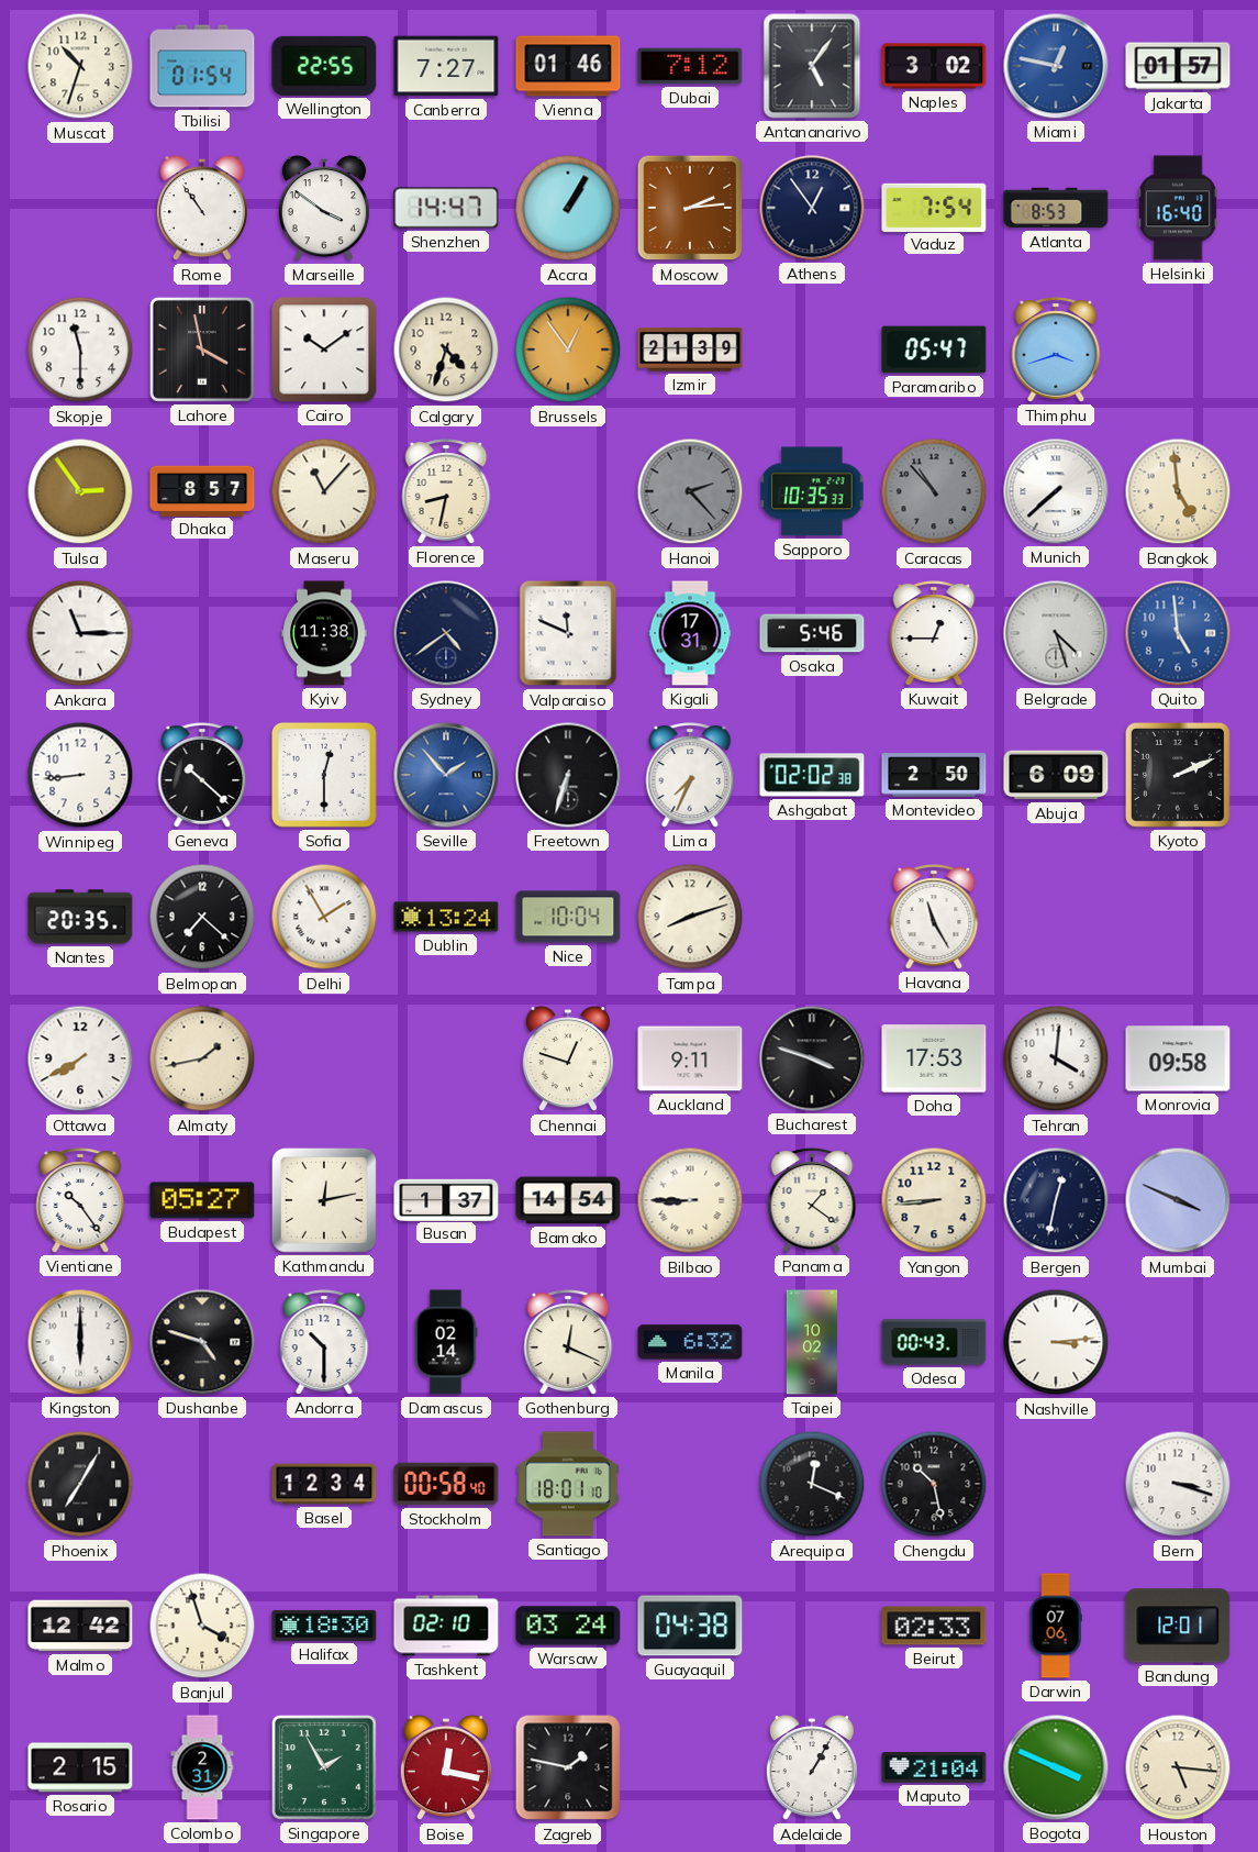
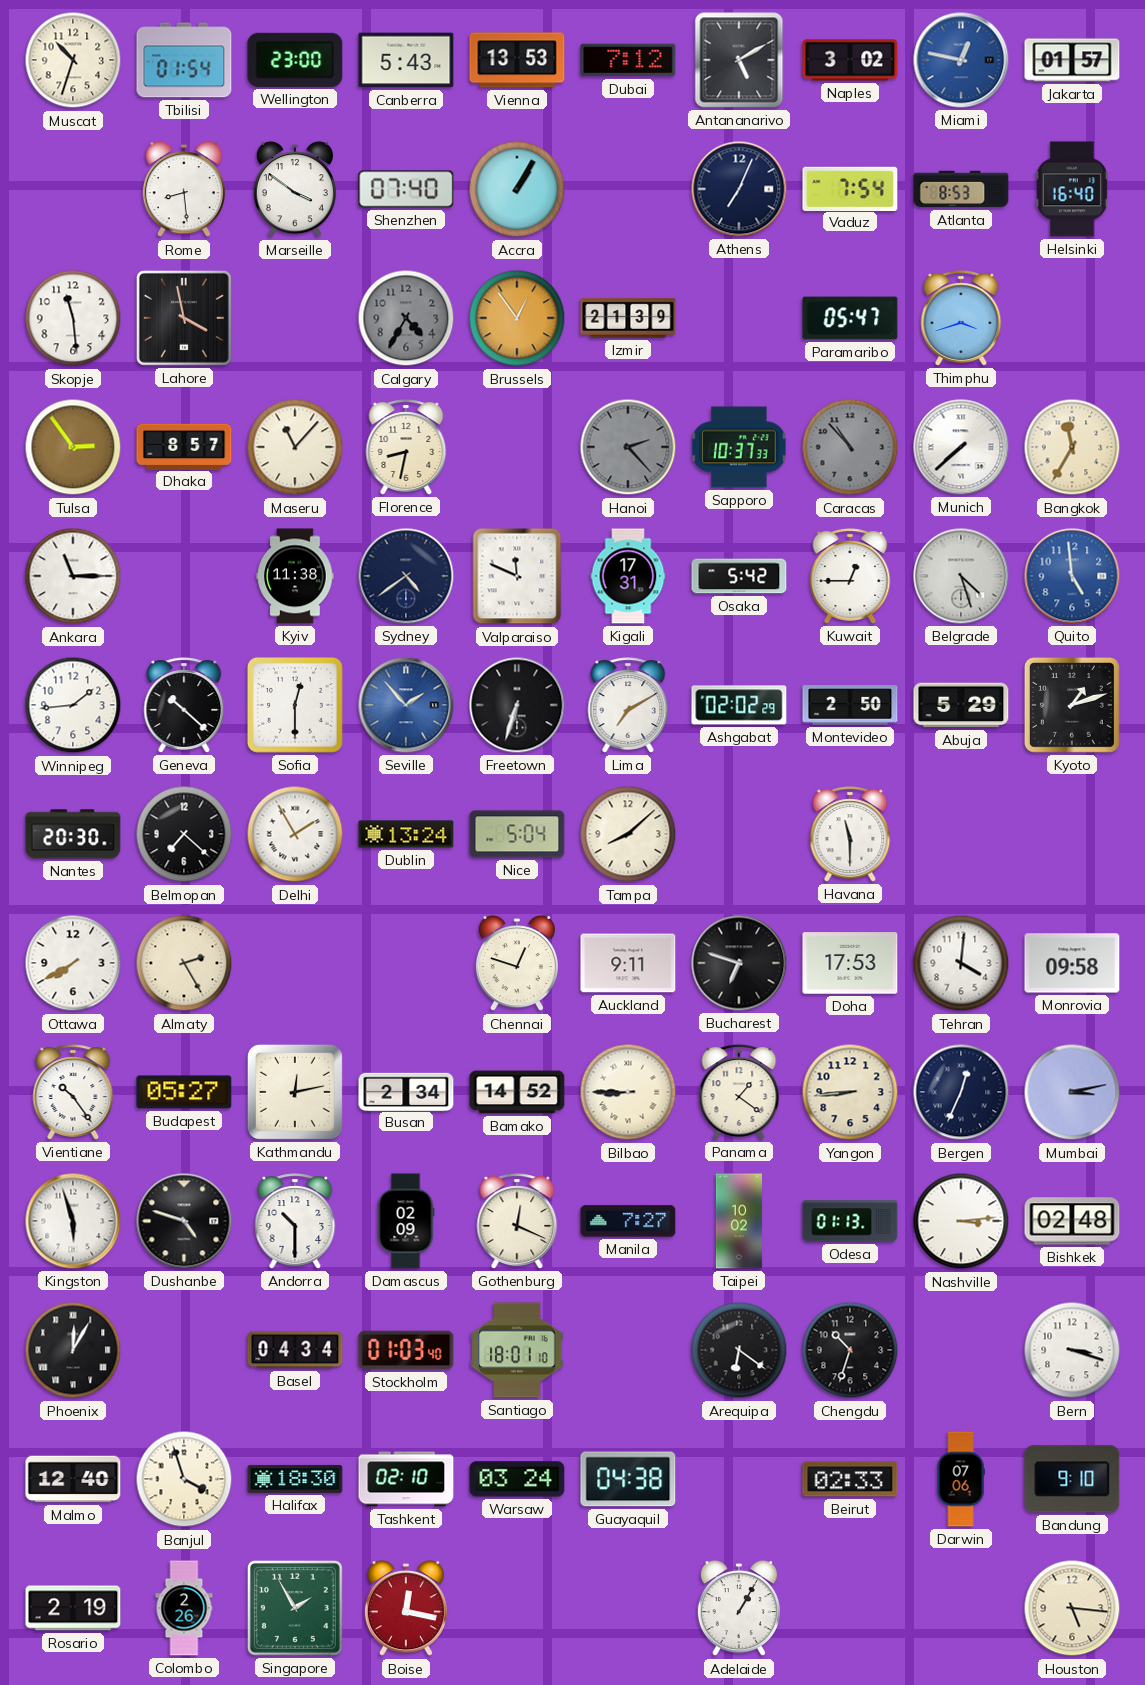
Wellington: 22:55 -> 23:00 (295, 60)
Canberra: 7:27 -> 5:43 (406, 60)
Vienna: 01:46 -> 13:53 (517, 60)
Antananarivo: 5:06 -> 5:10 (739, 60)
Rome: 10:54 -> 8:29 (184, 190)
Shenzhen: 14:47 -> 07:40 (406, 189)
Moscow: 2:14 -> none (690, 208)
Athens: 12:54 -> 7:04 (739, 189)
Skopje: 11:30 -> 11:29 (73, 318)
Cairo: 10:09 -> none (324, 350)
Calgary: 4:33 -> 4:35 (406, 318)
Calgary dial: cream -> grey (406, 318)
Sapporo: 10:35 -> 10:37 (739, 447)
Bangkok: 4:59 -> 11:35 (1072, 447)
Osaka: 5:46 -> 5:42 (739, 576)
Winnipeg: 8:44 -> 1:44 (73, 705)
Lima: 7:34 -> 7:10 (628, 705)
Ashgabat: 02:02:38 -> 02:02:29 (739, 705)
Abuja: 6:09 -> 5:29 (961, 705)
Kyoto: 2:11 -> 1:12 (1072, 705)
Nantes: 20:35 -> 20:30 (73, 834)
Nice: 10:04 -> 5:04 (517, 834)
Tampa: 8:12 -> 8:08 (628, 834)
Havana: 11:25 -> 11:30 (850, 834)
Almaty: 1:43 -> 2:25 (184, 963)
Bucharest: 3:48 -> 6:48 (739, 963)
Busan: 1:37 -> 2:34 (406, 1091)
Bamako: 14:54 -> 14:52 (517, 1092)
Bergen: 12:32 -> 12:34 (961, 1092)
Mumbai: 3:49 -> 3:13 (1072, 1092)
Kingston: 6:00 -> 5:57 (73, 1221)
Damascus: 02:14 -> 02:09 (406, 1221)
Manila: 6:32 -> 7:27 (628, 1221)
Odesa: 00:43 -> 01:13 (850, 1221)
Bishkek: none -> 02:48 (1072, 1221)
Phoenix: 7:05 -> 12:05 (73, 1350)
Basel: 12:34 -> 04:34 (295, 1350)
Stockholm: 00:58 -> 01:03 (406, 1350)
Arequipa: 12:19 -> 6:21 (739, 1350)
Chengdu: 10:28 -> 10:33 (850, 1350)
Malmo: 12:42 -> 12:40 (73, 1479)
Bandung: 12:01 -> 9:10 (1072, 1479)
Rosario: 2:15 -> 2:19 (73, 1608)
Colombo: 2:31 -> 2:26 (184, 1608)
Zagreb: 1:47 -> none (568, 1767)
Maputo: 21:04 -> none (934, 1768)
Bogota: 3:49 -> none (1056, 1767)
